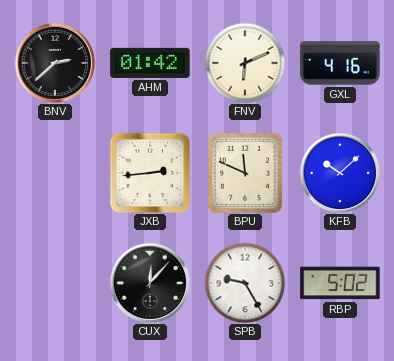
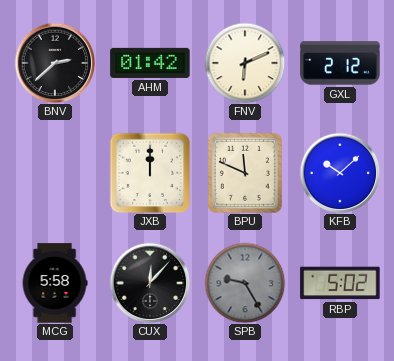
GXL: 4:16 -> 2:12 (340, 63)
JXB: 2:44 -> 12:00 (150, 173)
MCG: none -> 5:58 (55, 283)
SPB dial: white -> grey (245, 283)
